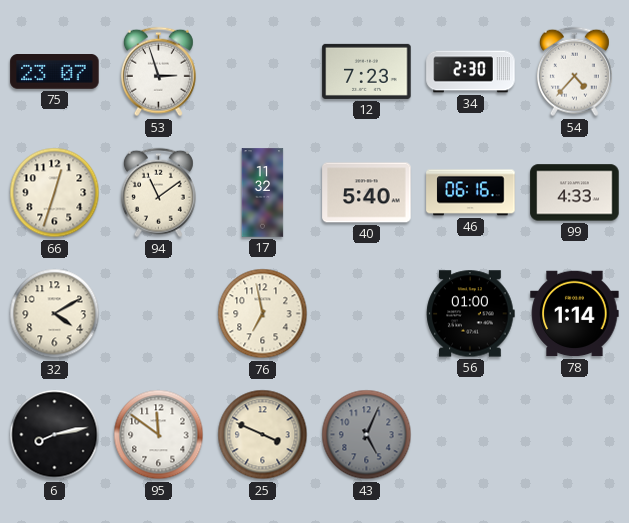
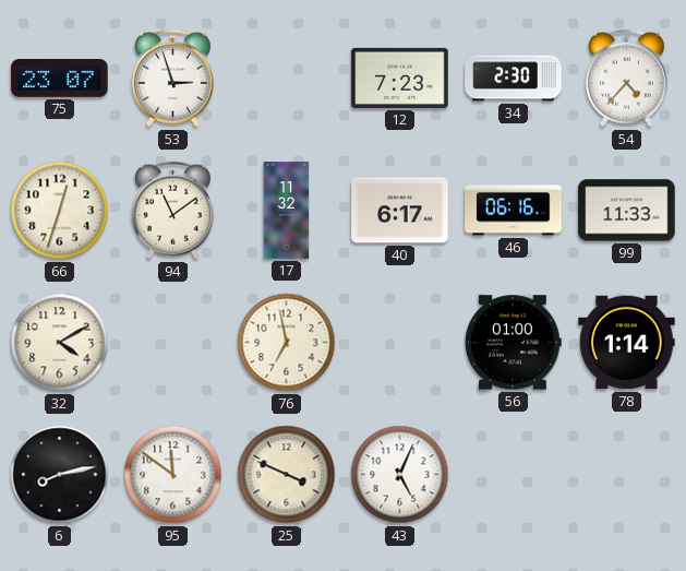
40: 5:40 -> 6:17 (400, 211)
99: 4:33 -> 11:33 (627, 211)
43 dial: grey -> white (400, 475)
